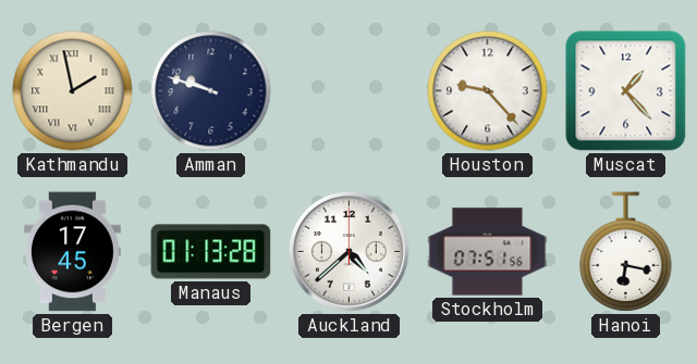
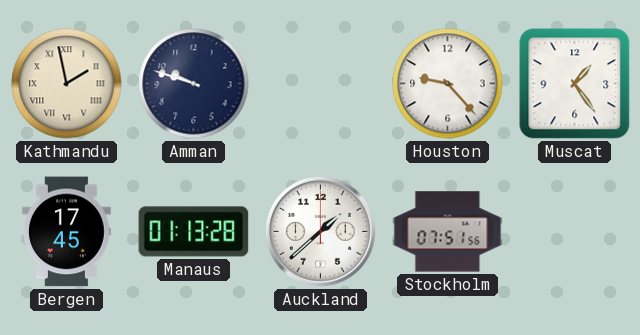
Muscat: 1:23 -> 1:24 (575, 84)
Auckland: 4:38 -> 1:38 (320, 231)
Hanoi: 6:17 -> none (626, 252)
